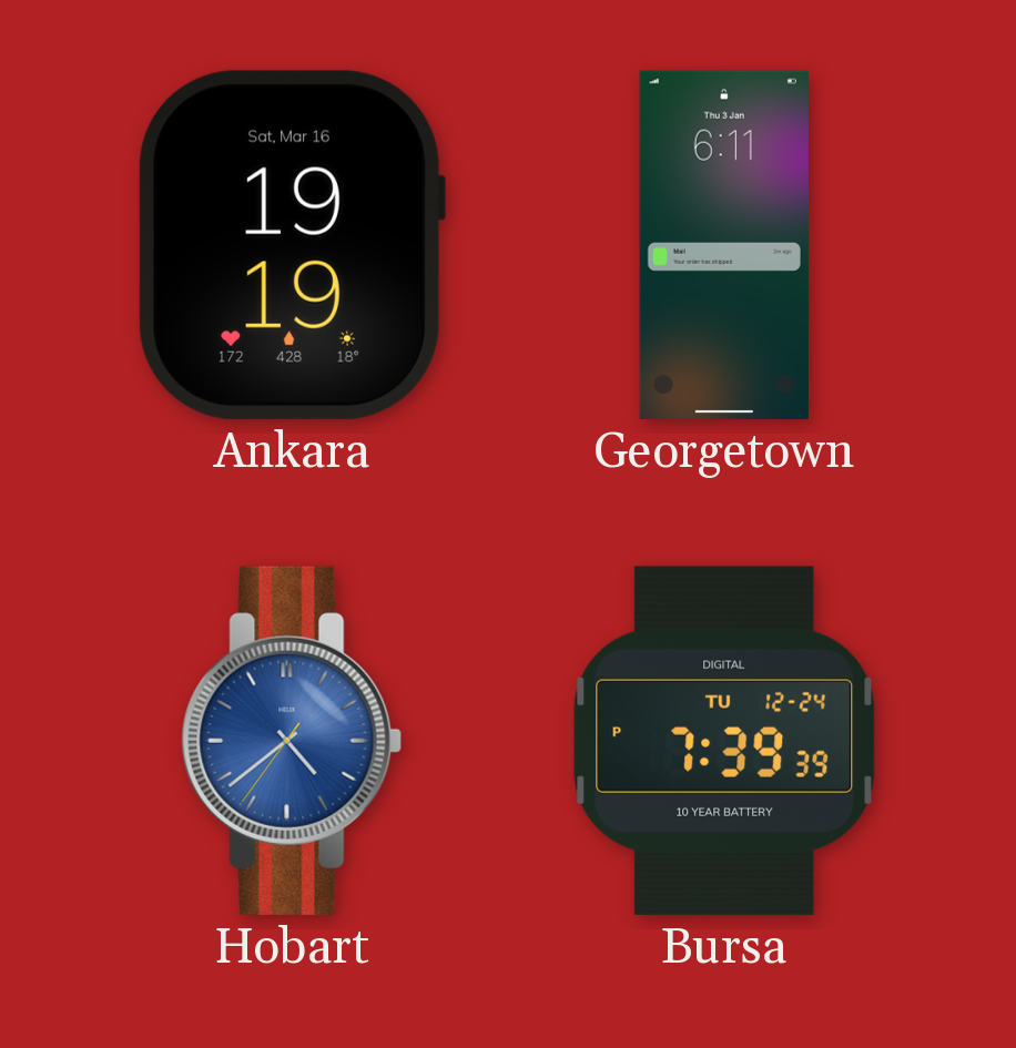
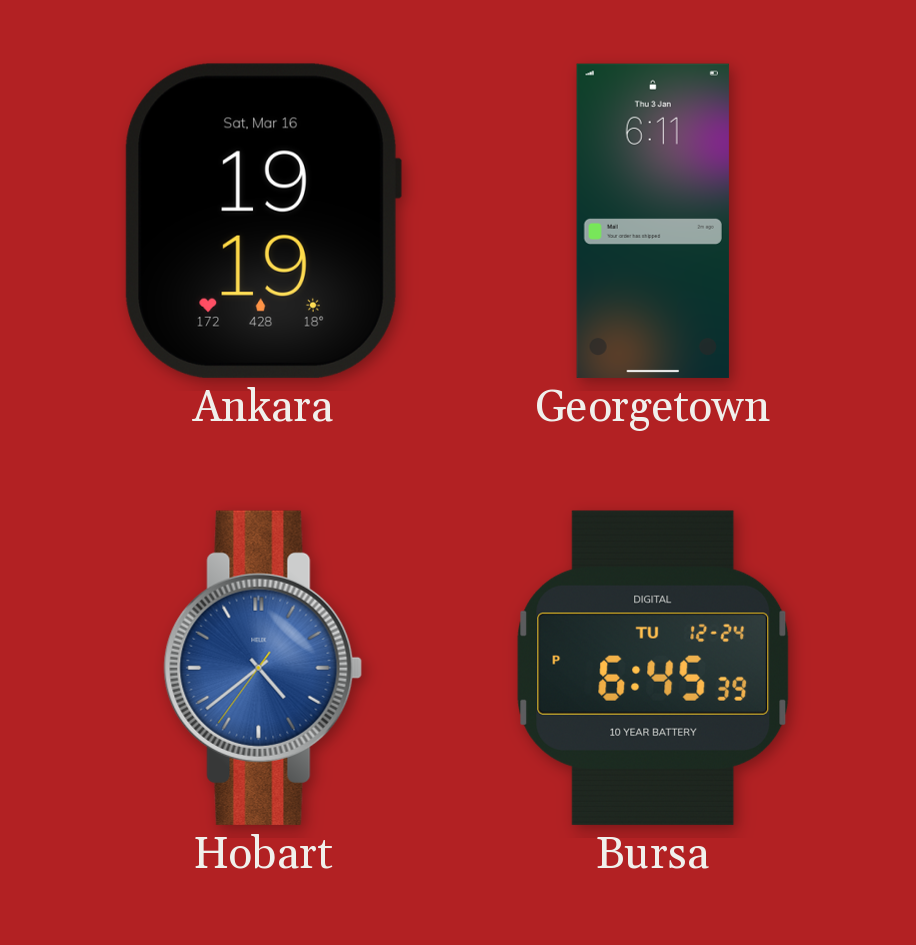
Bursa: 7:39 -> 6:45 (653, 668)
